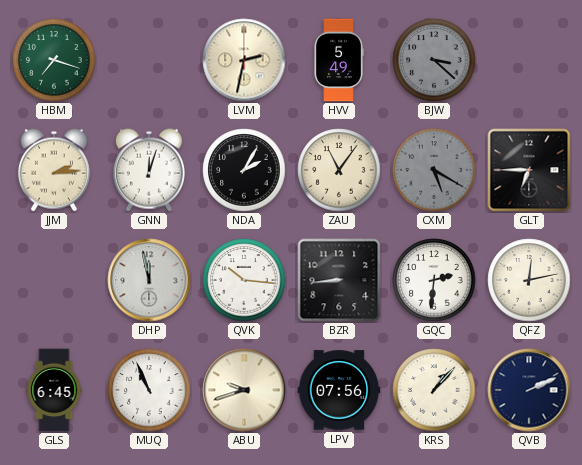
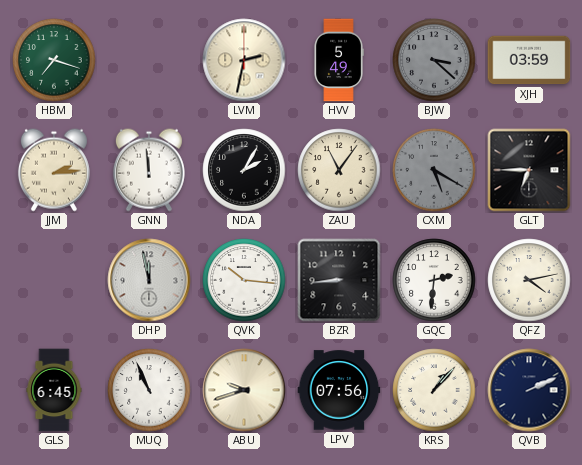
XJH: none -> 03:59 (529, 60)
GNN: 12:03 -> 11:59 (149, 170)
QFZ: 12:13 -> 4:13 (529, 280)
